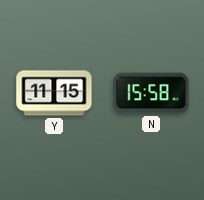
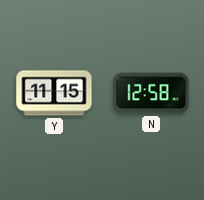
N: 15:58 -> 12:58 (151, 93)
